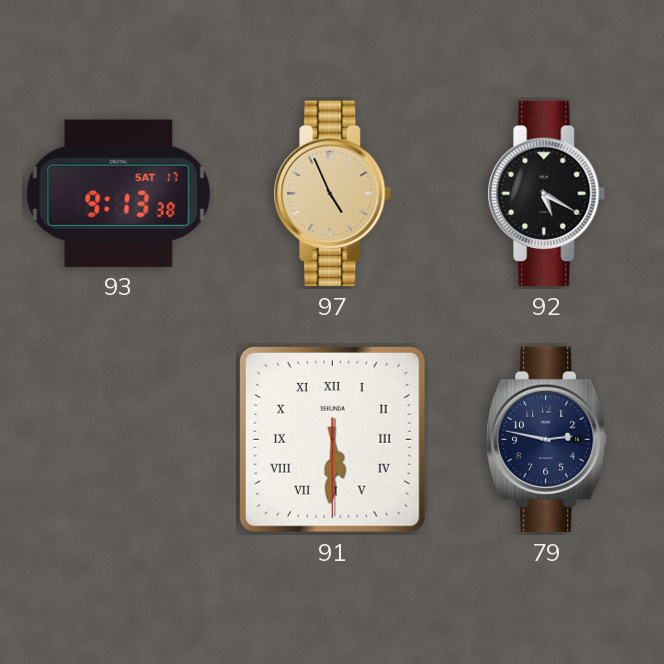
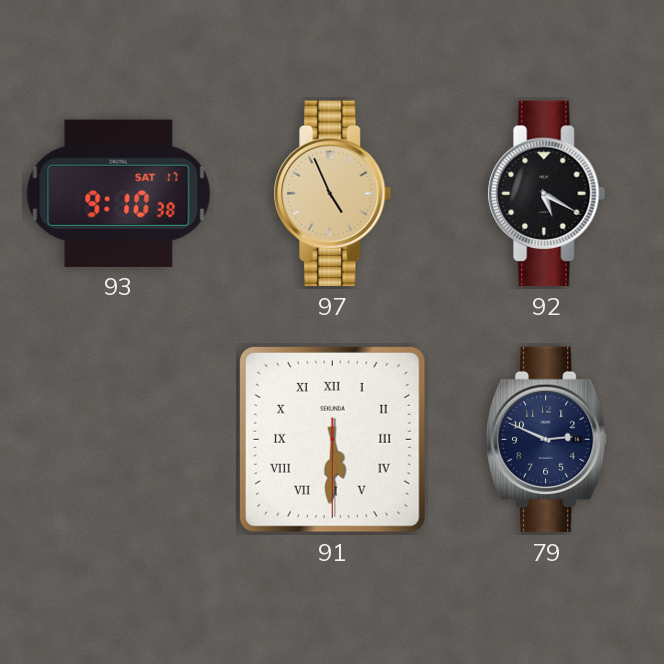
93: 9:13 -> 9:10 (119, 193)
79: 2:47 -> 2:49 (547, 440)
